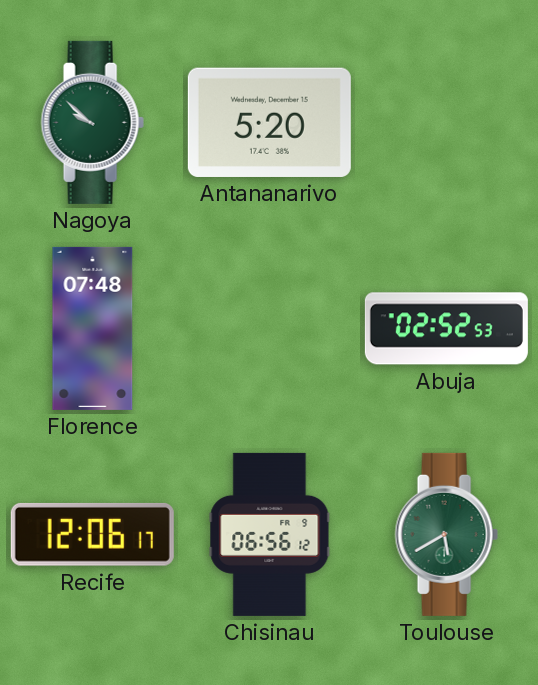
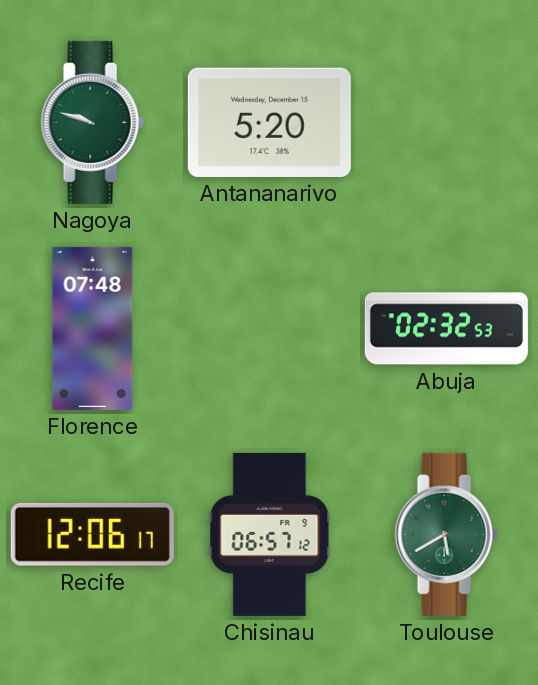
Nagoya: 9:52 -> 9:48 (92, 122)
Abuja: 02:52 -> 02:32 (446, 329)
Chisinau: 06:56 -> 06:57 (270, 534)
